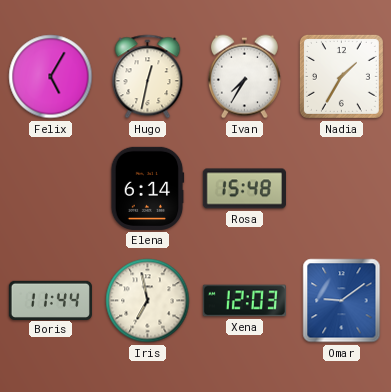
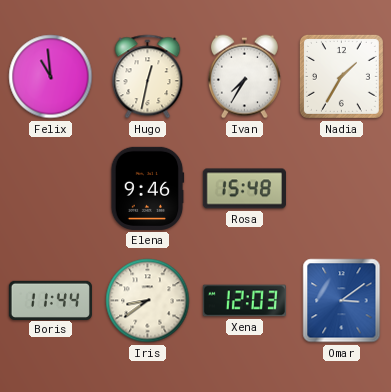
Felix: 5:05 -> 10:59 (51, 77)
Elena: 6:14 -> 9:46 (147, 188)
Iris: 6:58 -> 8:39 (148, 301)
Omar: 9:09 -> 3:09 (342, 301)
